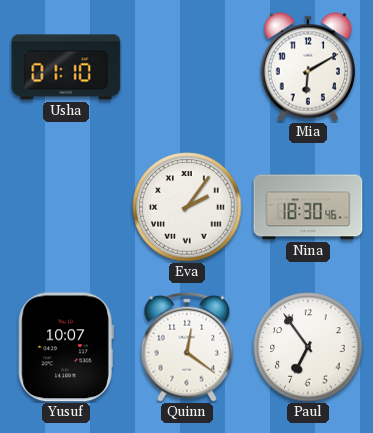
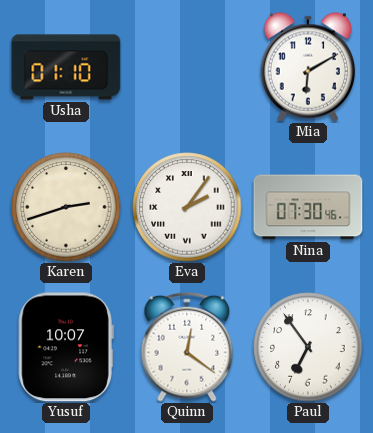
Karen: none -> 2:42 (66, 207)
Nina: 18:30 -> 07:30 (308, 207)
